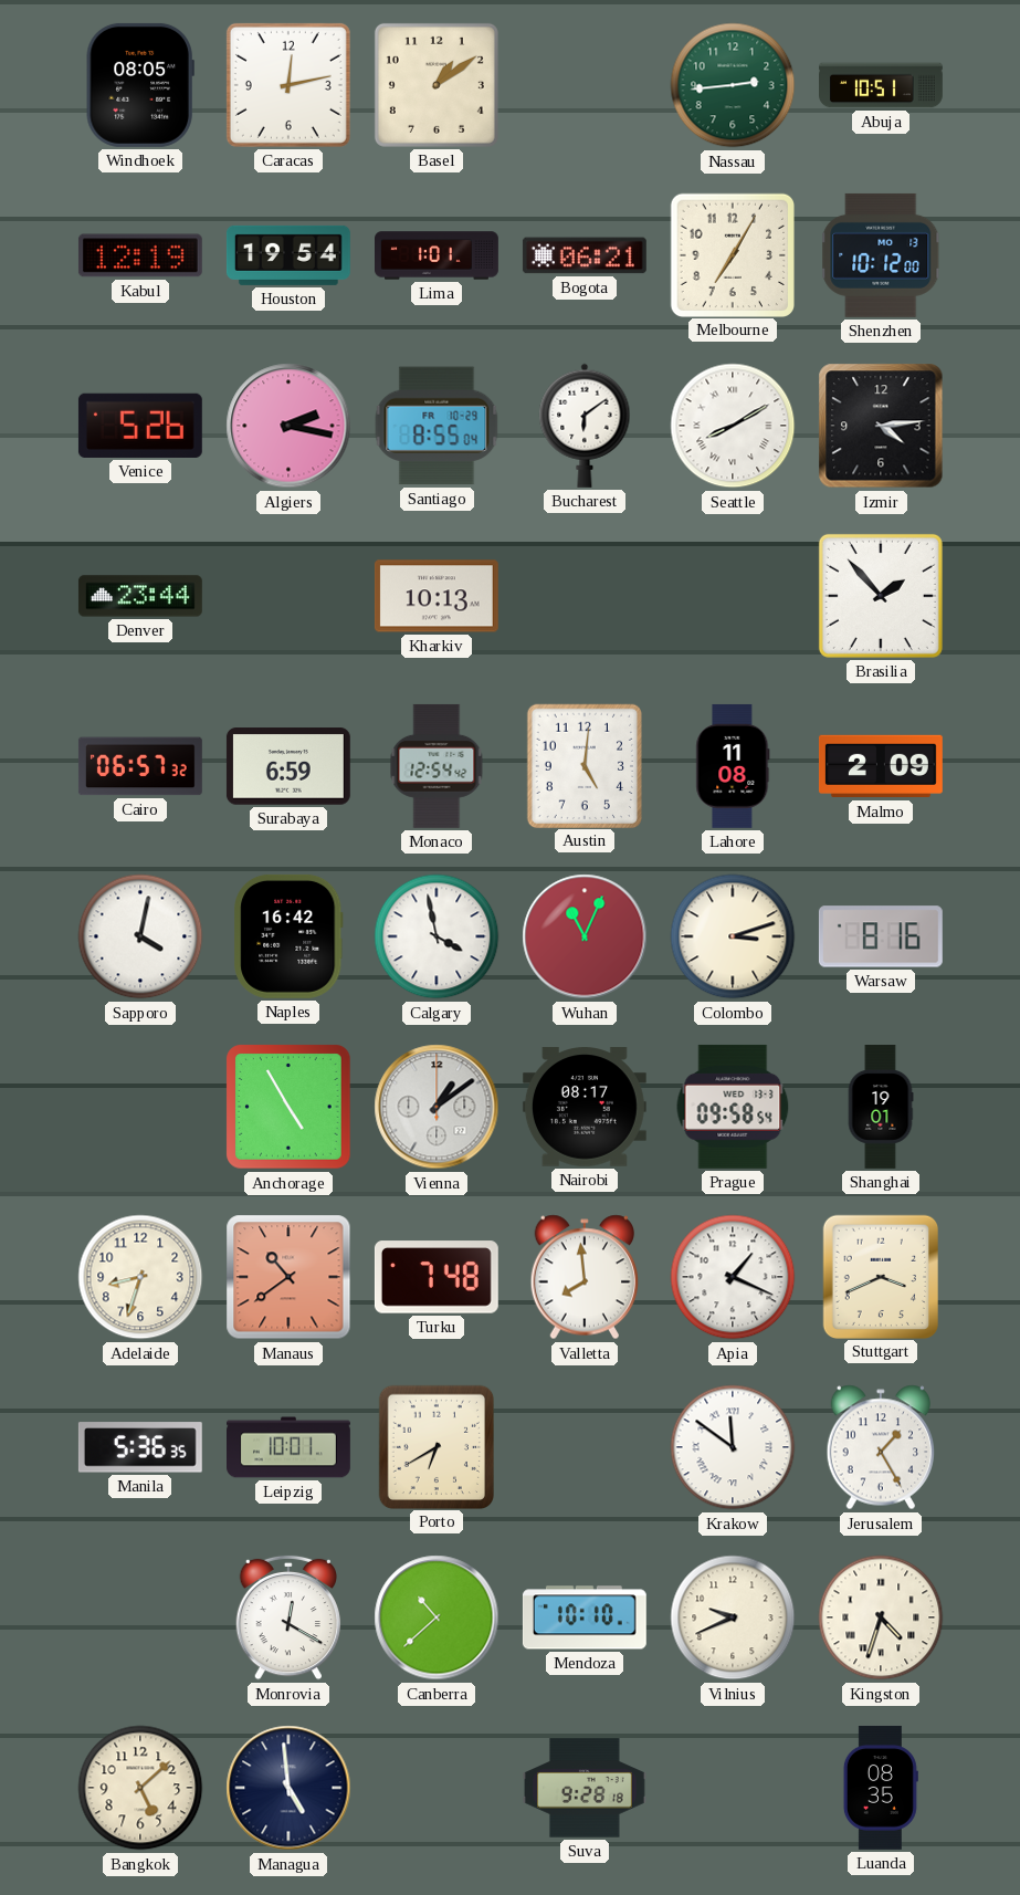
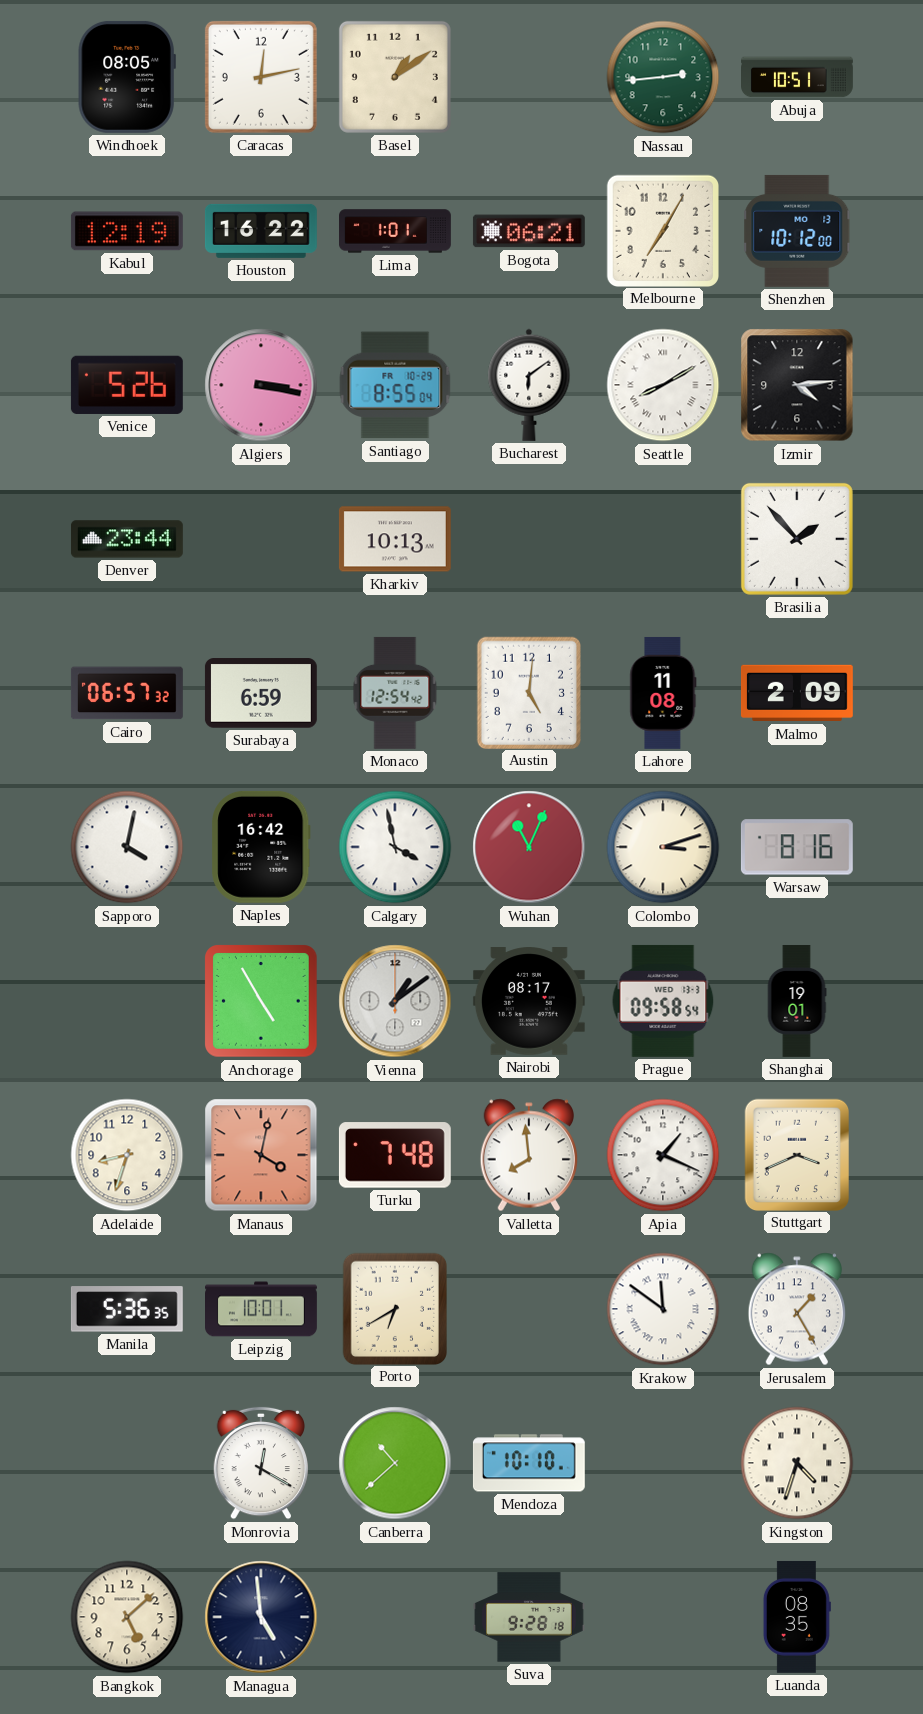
Houston: 19:54 -> 16:22 (261, 231)
Algiers: 2:17 -> 3:17 (261, 385)
Manaus: 10:39 -> 4:02 (261, 1155)
Vilnius: 9:41 -> none (733, 1617)
